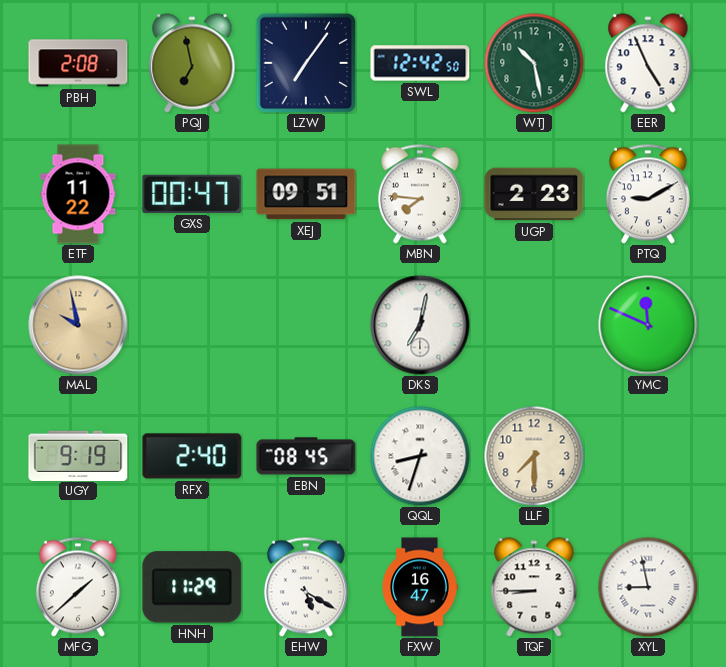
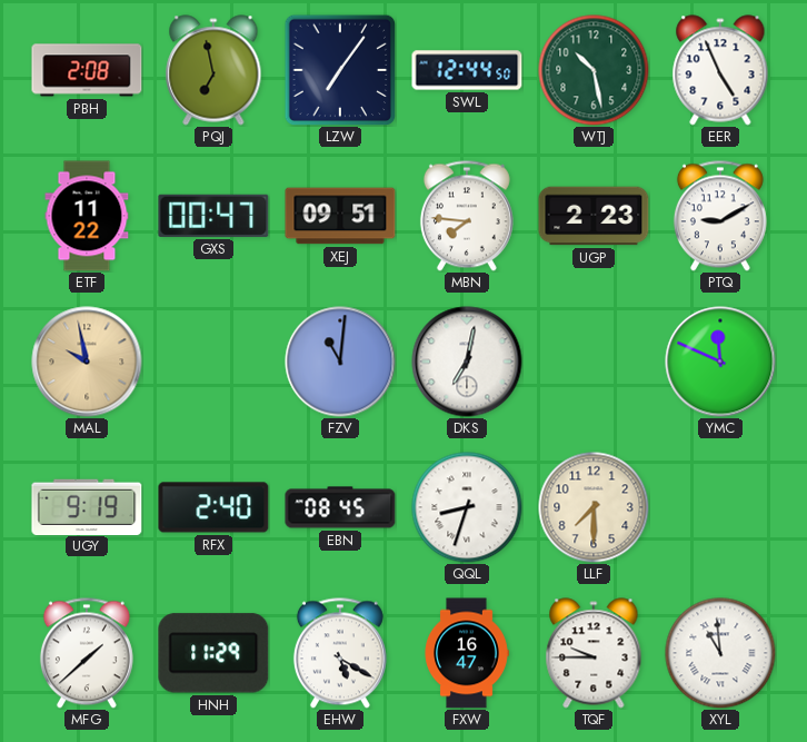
SWL: 12:42 -> 12:44 (467, 70)
FZV: none -> 11:01 (340, 362)
TQF: 8:45 -> 9:45 (594, 653)
XYL: 8:58 -> 10:59 (720, 653)
